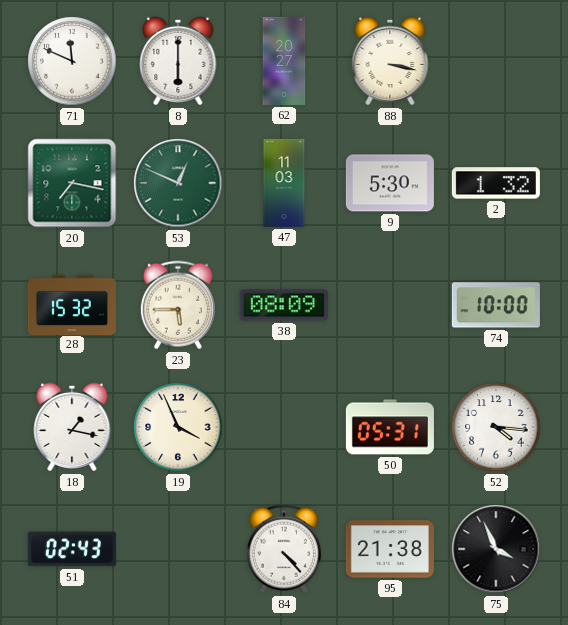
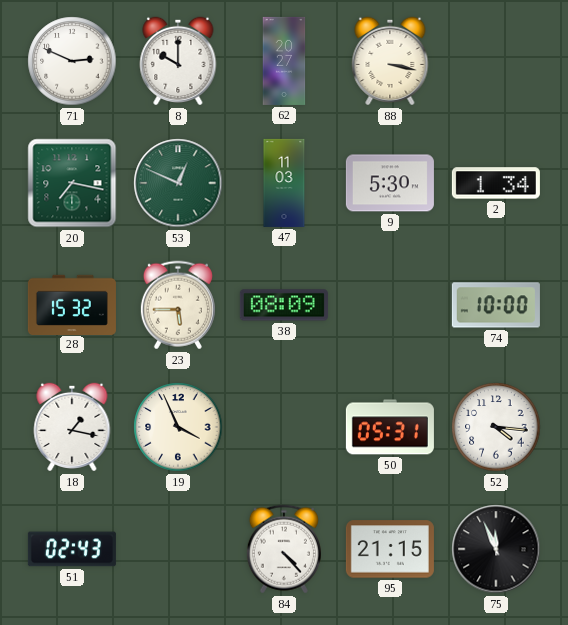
71: 11:49 -> 2:49 (72, 61)
8: 6:00 -> 10:00 (178, 61)
2: 1:32 -> 1:34 (496, 183)
95: 21:38 -> 21:15 (390, 549)
75: 3:56 -> 11:56 (496, 549)
